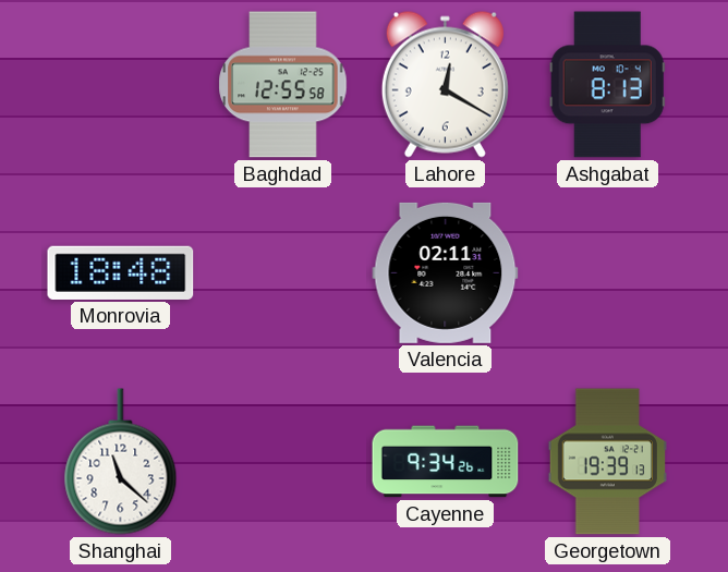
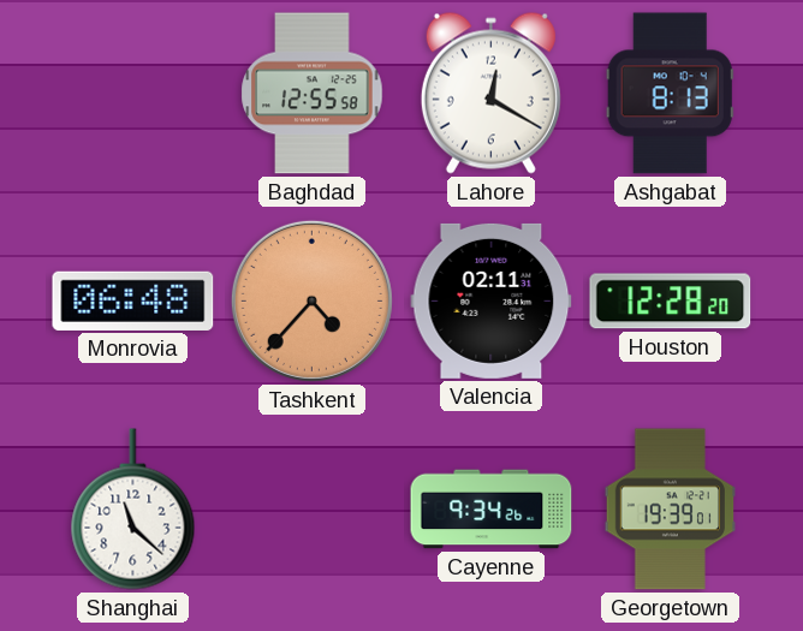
Monrovia: 18:48 -> 06:48 (133, 300)
Tashkent: none -> 4:37 (311, 300)
Houston: none -> 12:28 (671, 302)
Georgetown: 19:39:13 -> 19:39:01 (670, 510)
